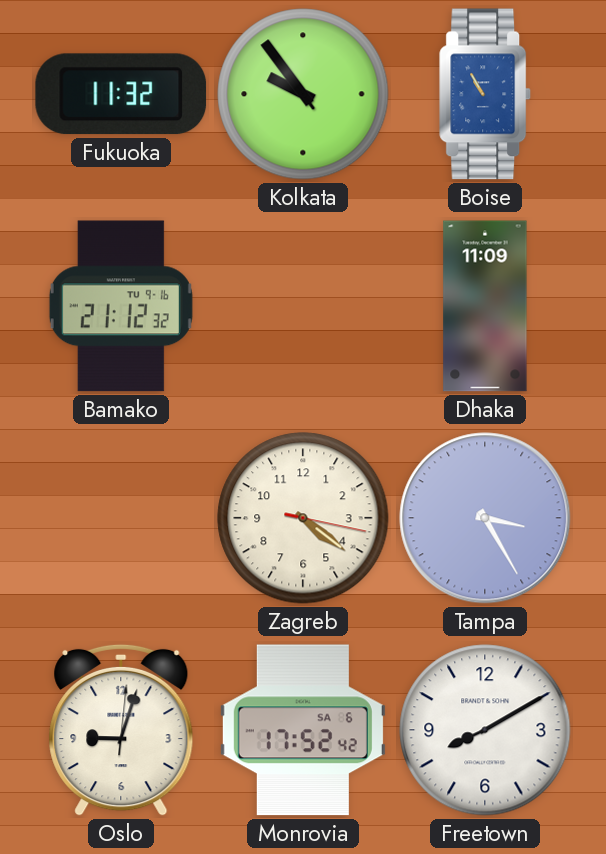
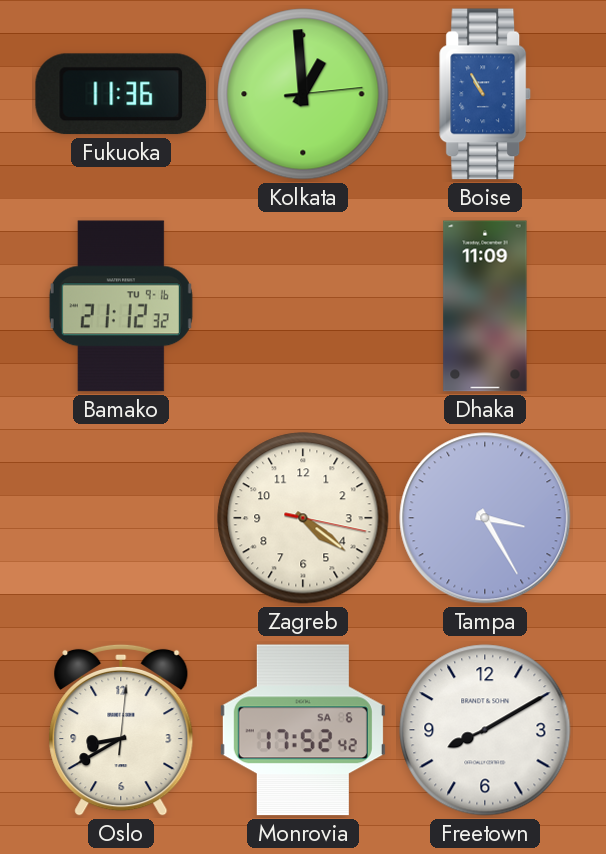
Fukuoka: 11:32 -> 11:36 (121, 94)
Kolkata: 9:53 -> 12:59 (303, 94)
Oslo: 9:03 -> 8:40 (121, 730)
